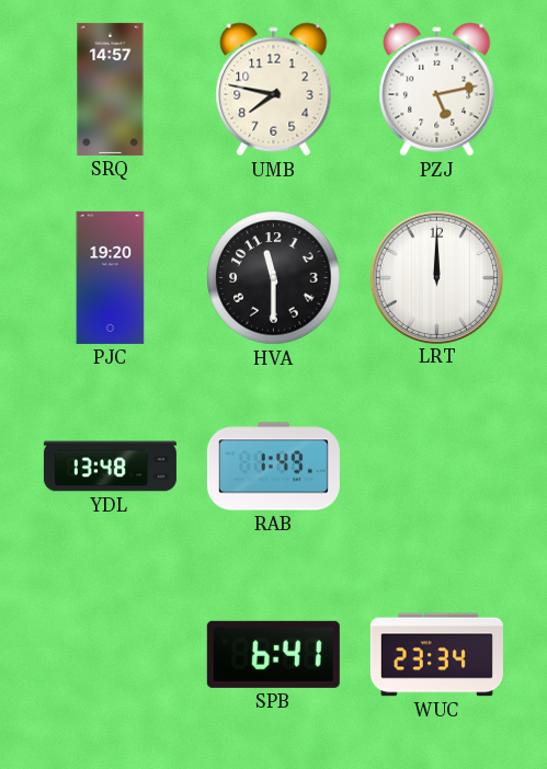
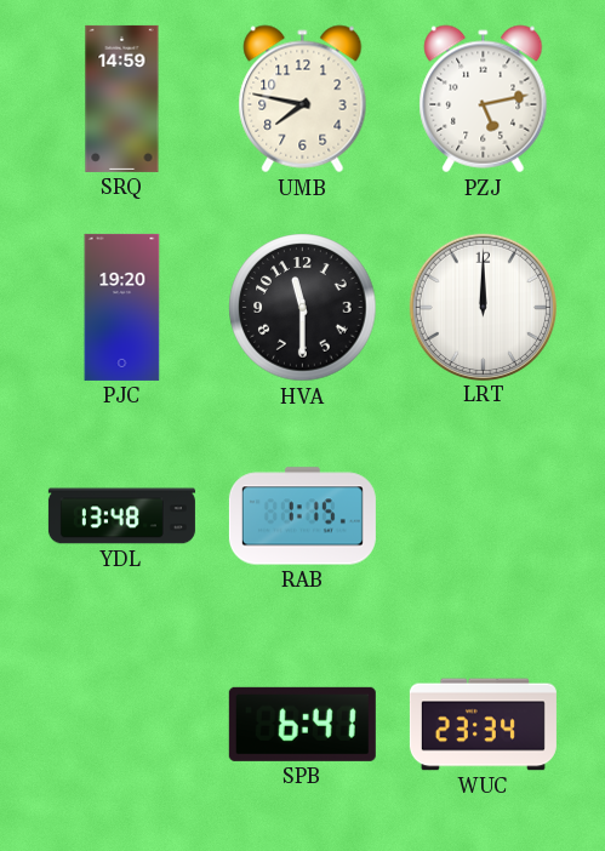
SRQ: 14:57 -> 14:59 (122, 98)
RAB: 1:49 -> 1:15 (302, 516)
